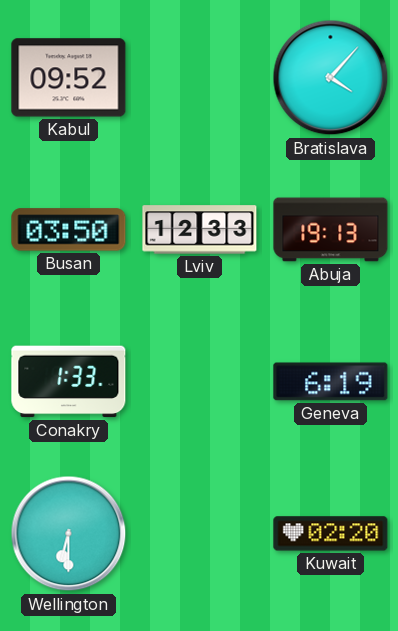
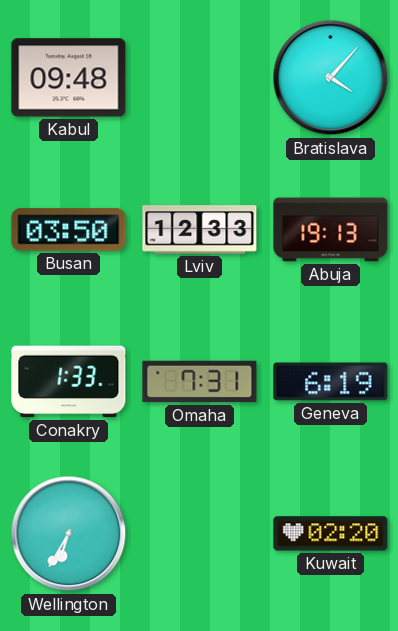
Kabul: 09:52 -> 09:48 (69, 78)
Omaha: none -> 7:31 (200, 382)
Wellington: 6:30 -> 6:35 (69, 534)
